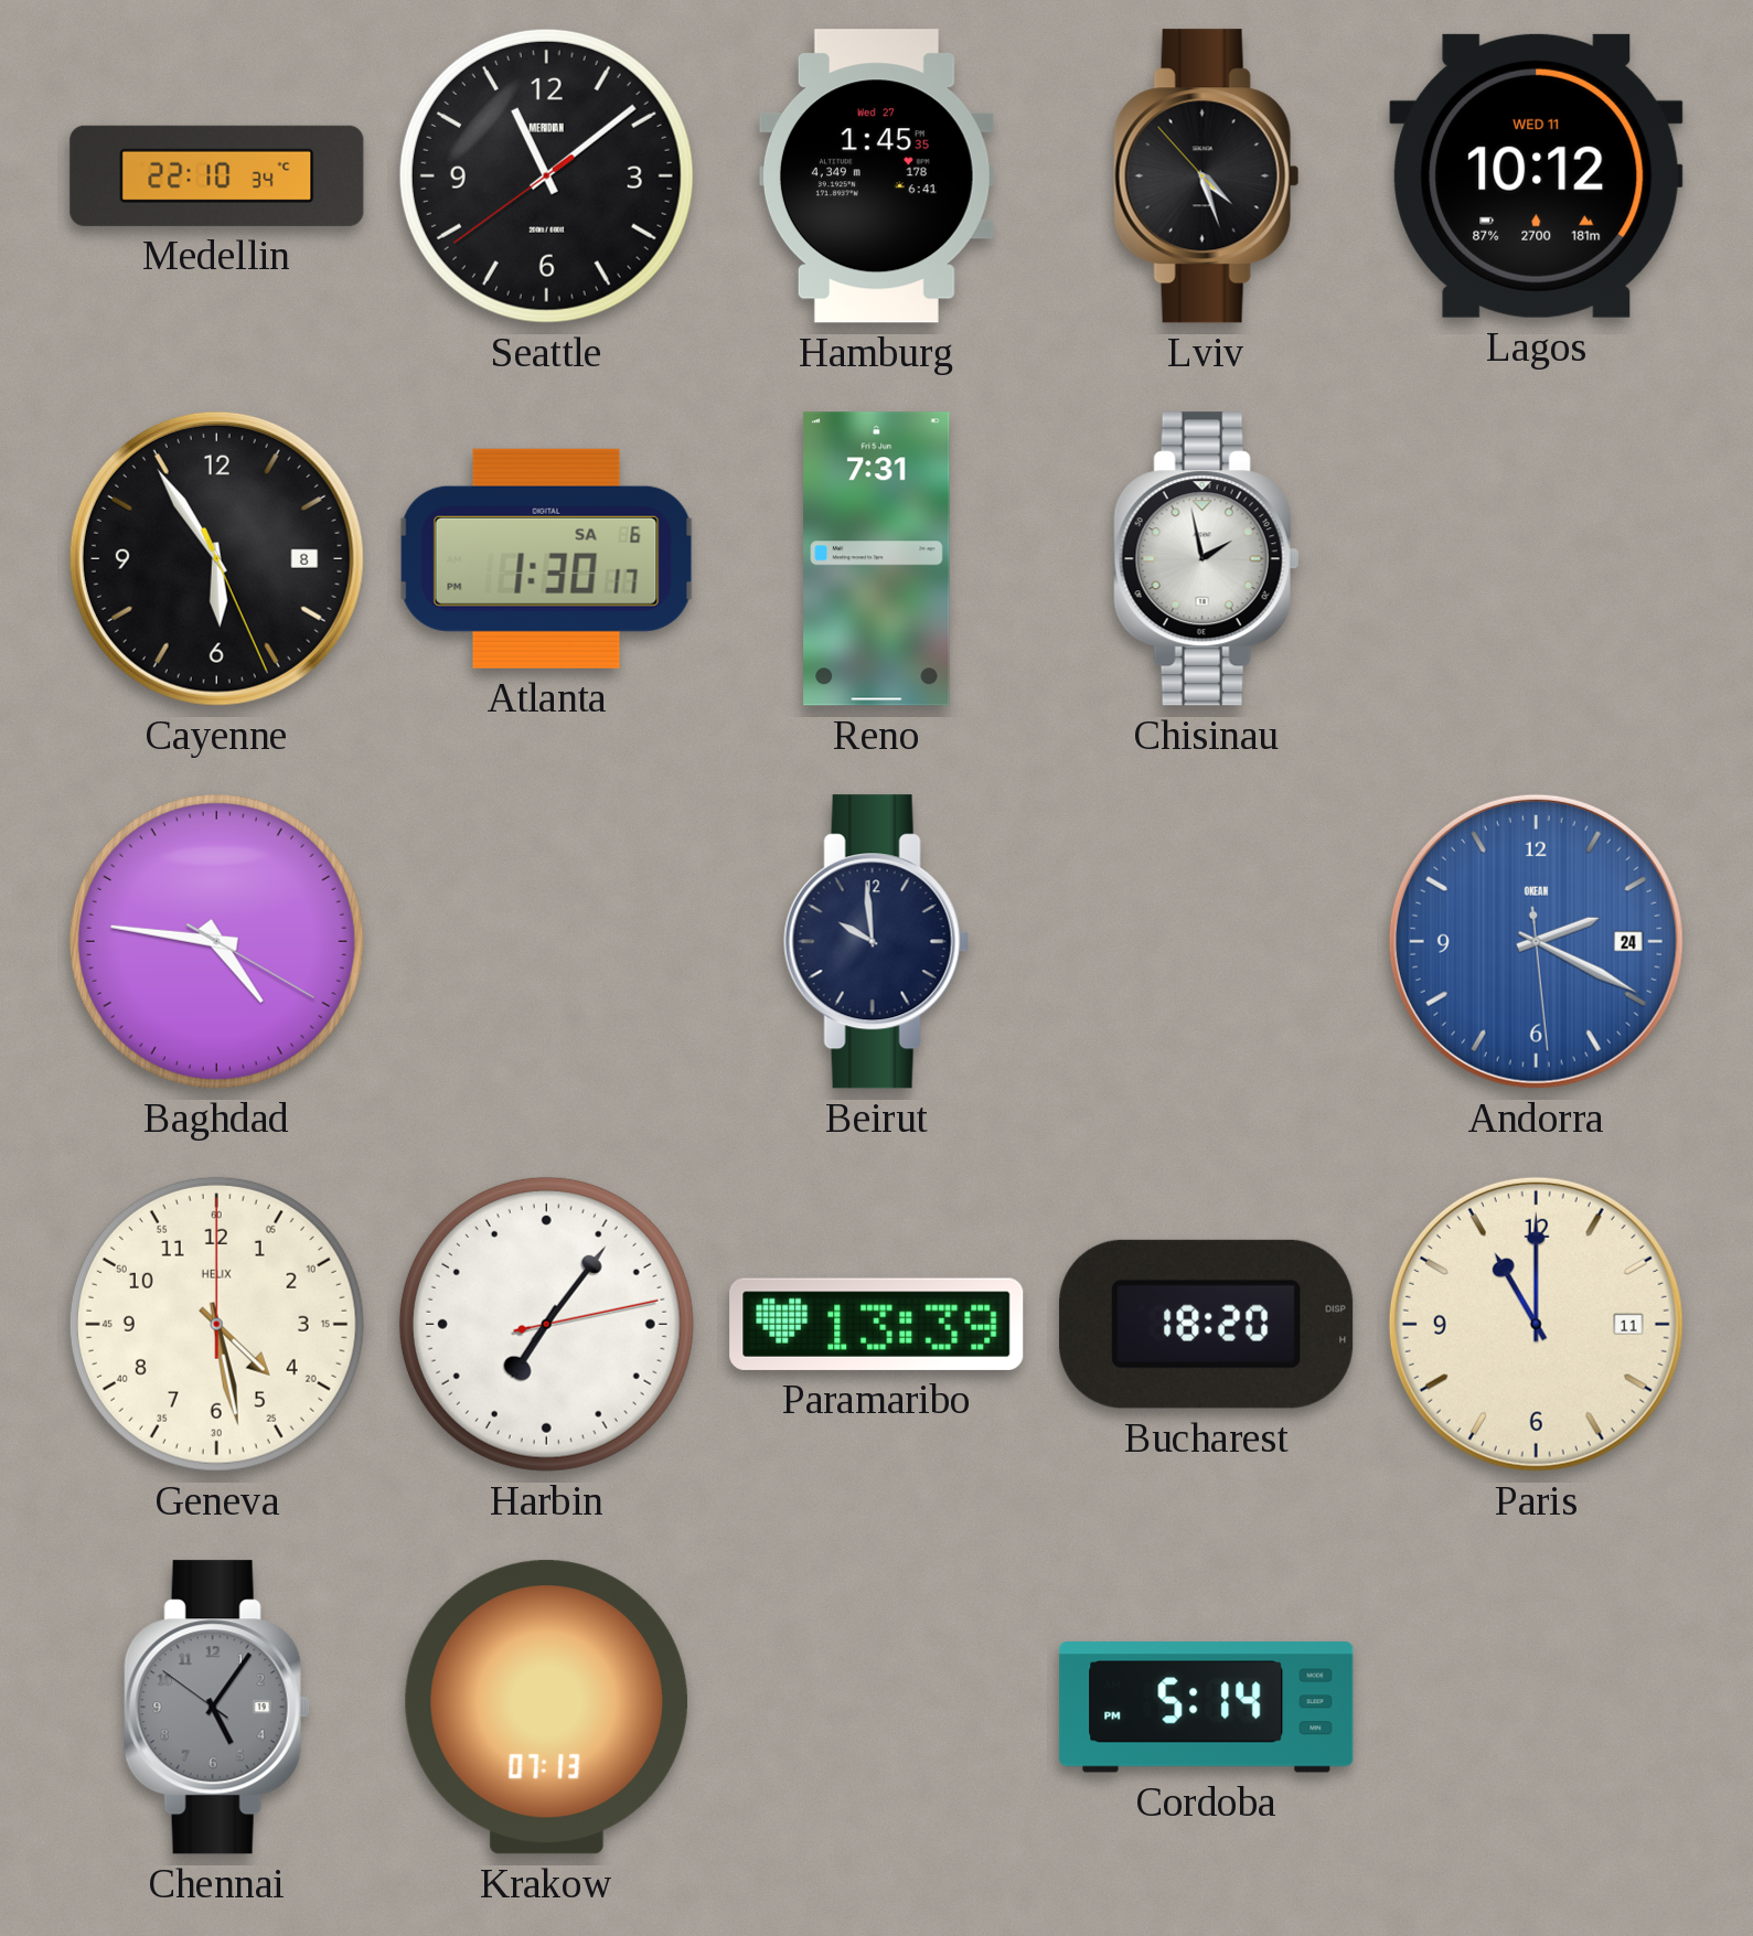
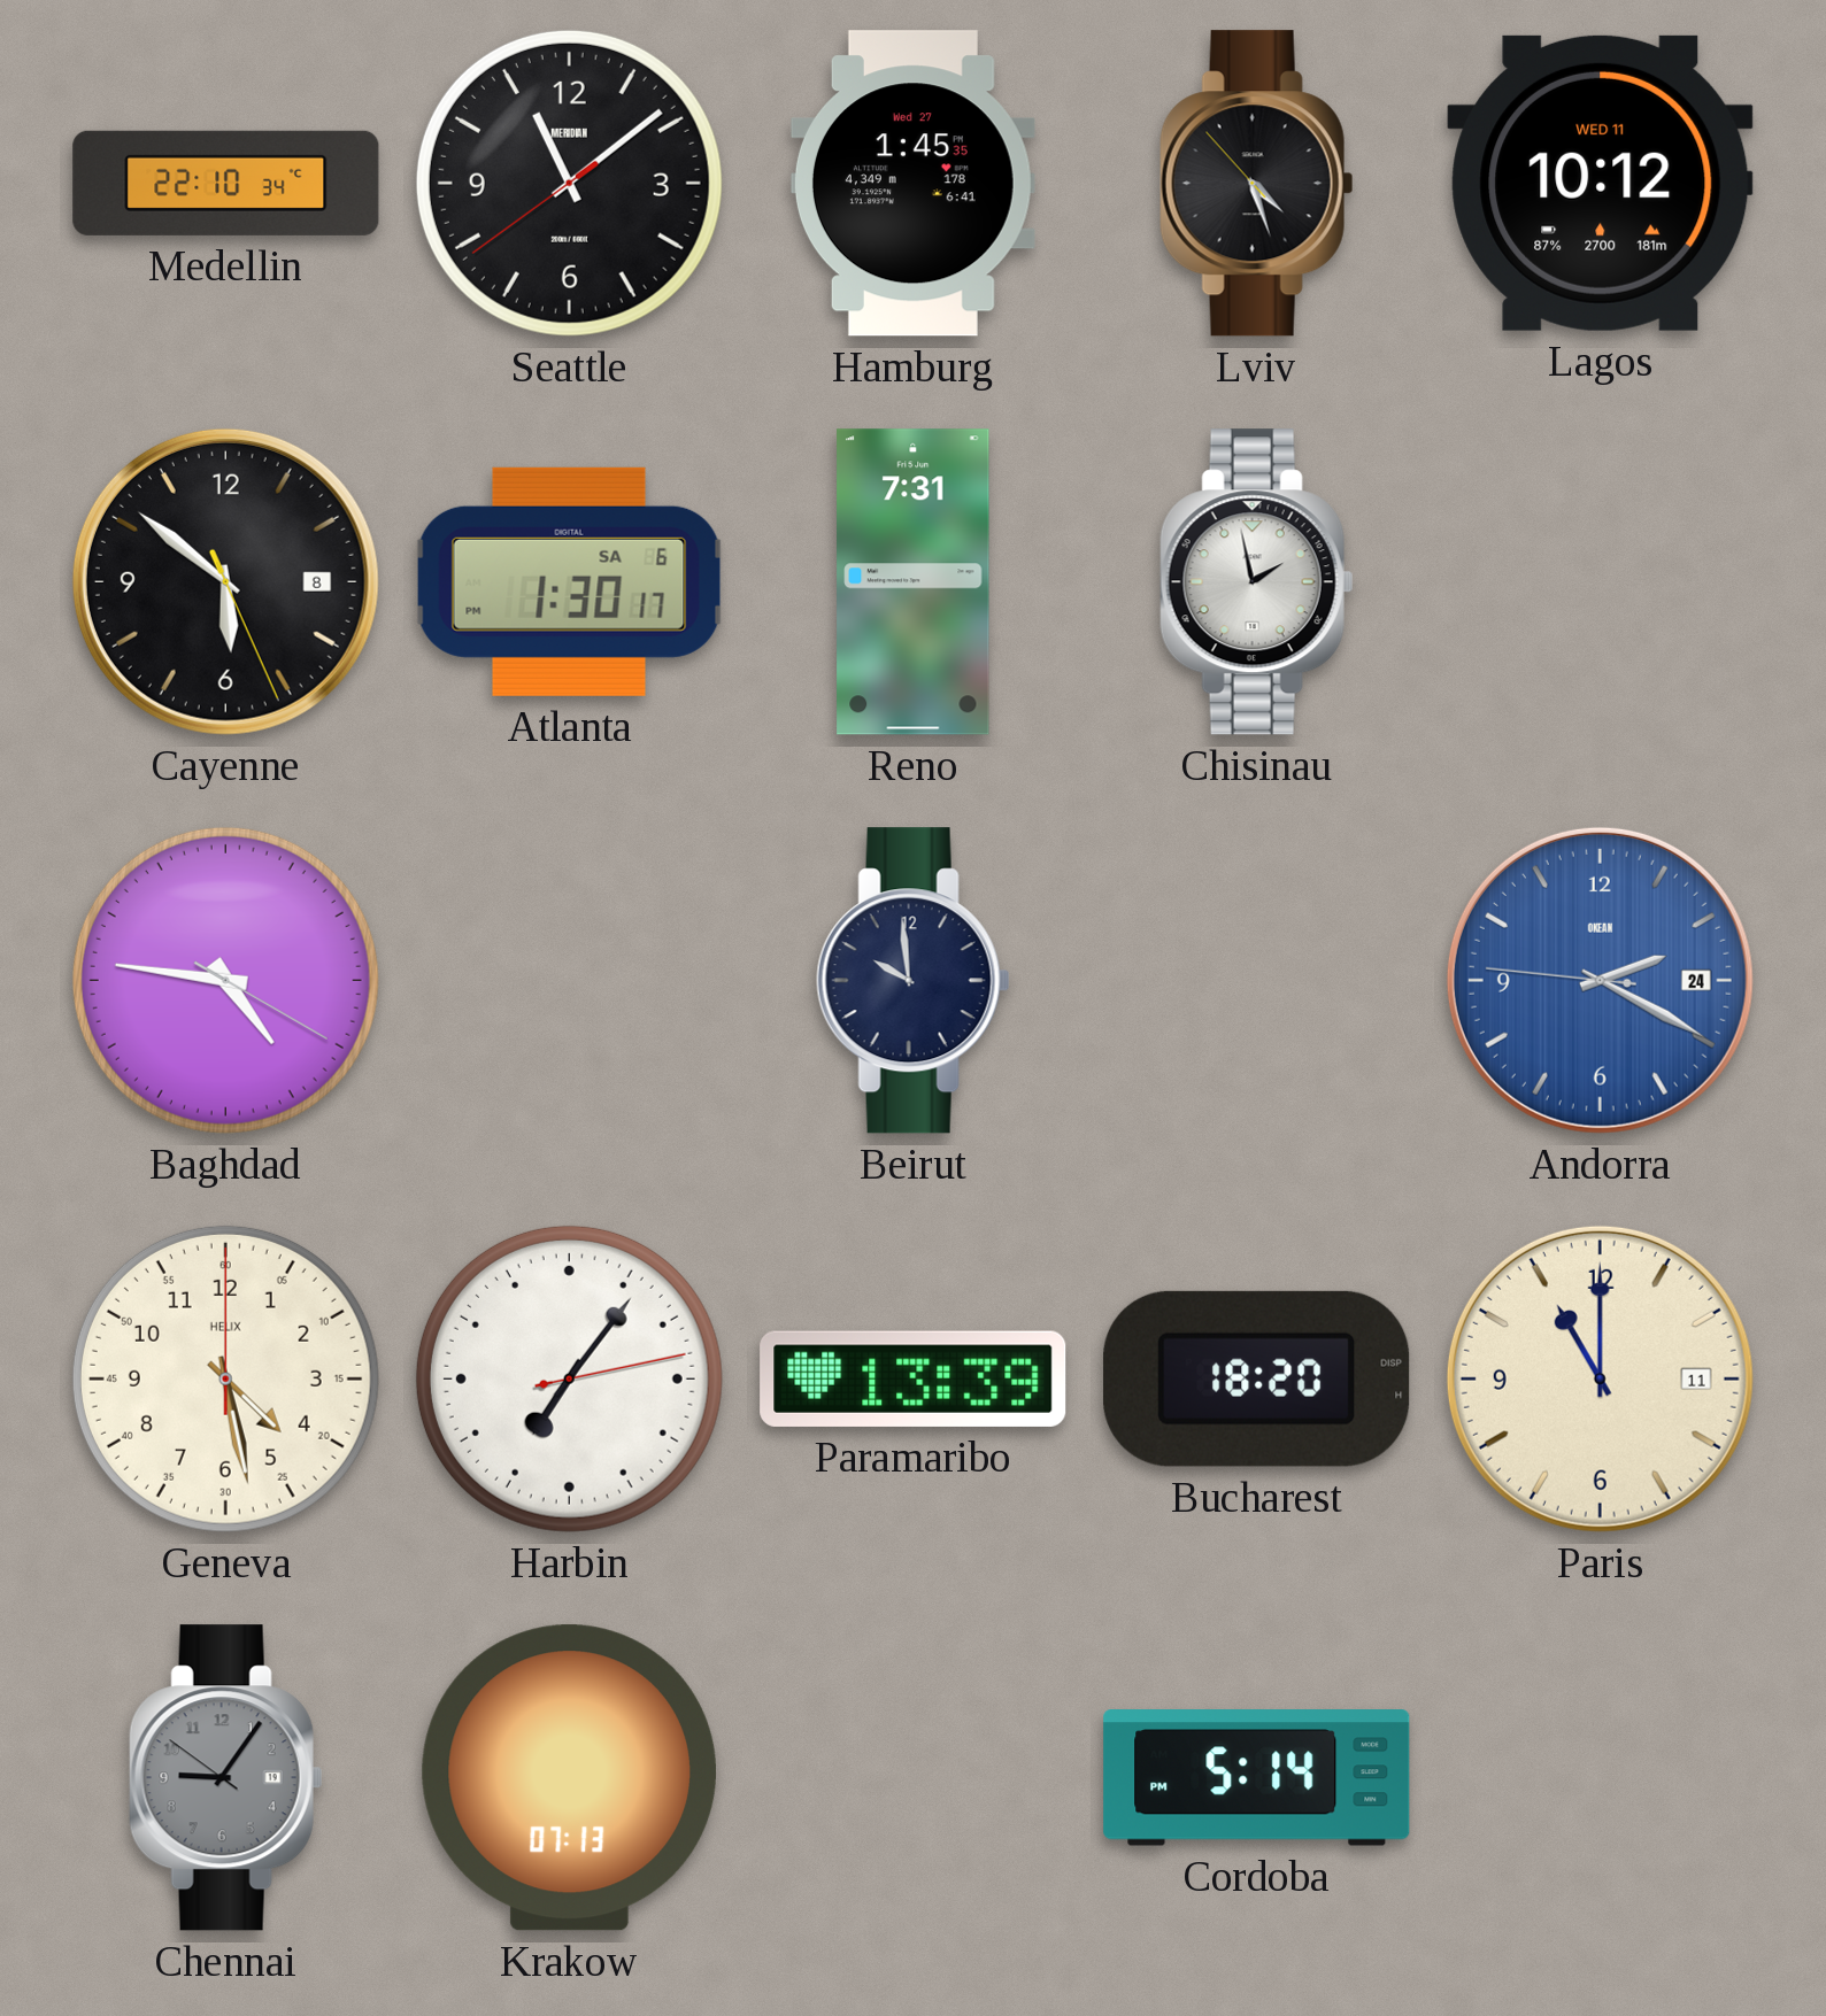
Cayenne: 5:54 -> 5:51 (225, 581)
Andorra: 2:19:29 -> 2:19:46 (1600, 980)
Chennai: 5:05 -> 9:05 (225, 1778)
